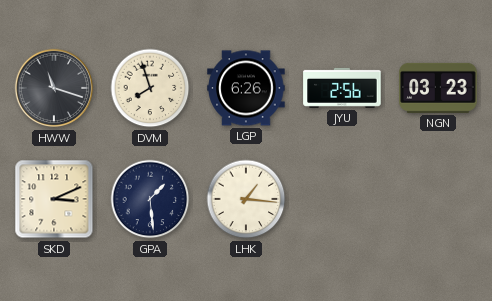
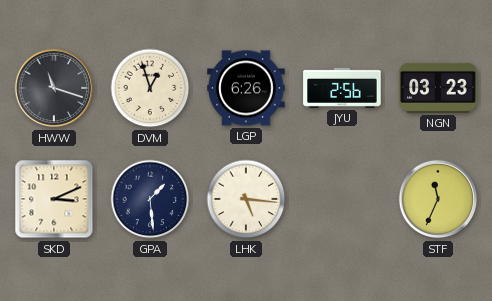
DVM: 7:57 -> 12:57 (150, 88)
LHK: 1:16 -> 5:16 (246, 199)
STF: none -> 11:34 (438, 199)
